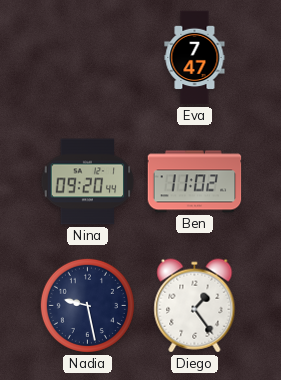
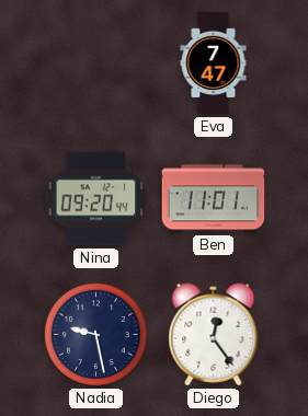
Ben: 11:02 -> 11:01 (214, 199)
Diego: 1:24 -> 12:24 (214, 335)
